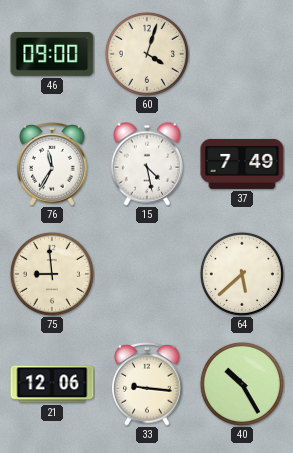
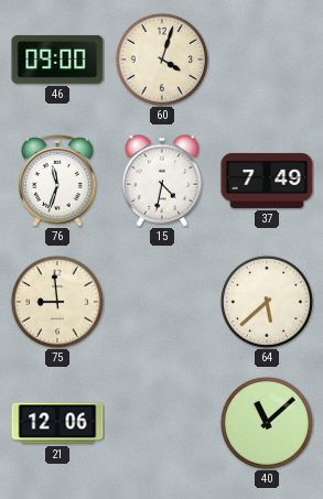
76: 11:35 -> 11:33 (57, 181)
15: 4:28 -> 4:32 (162, 181)
33: 9:16 -> none (147, 384)
40: 10:25 -> 11:08 (267, 423)
